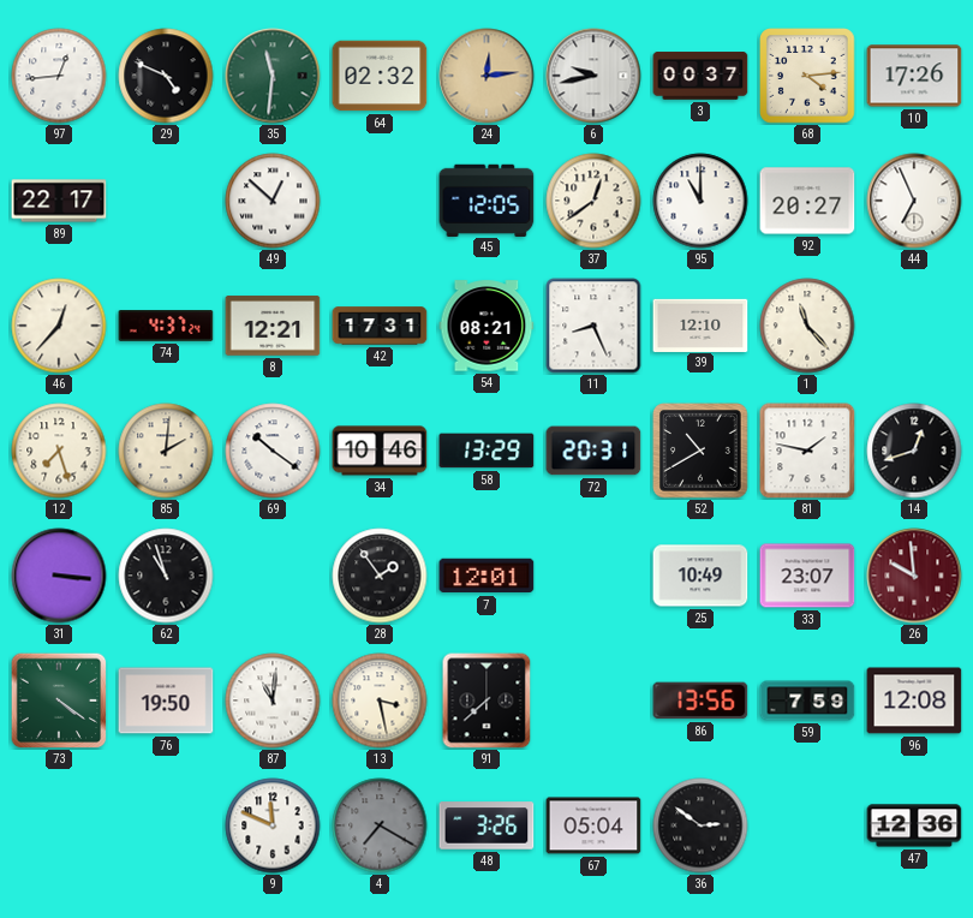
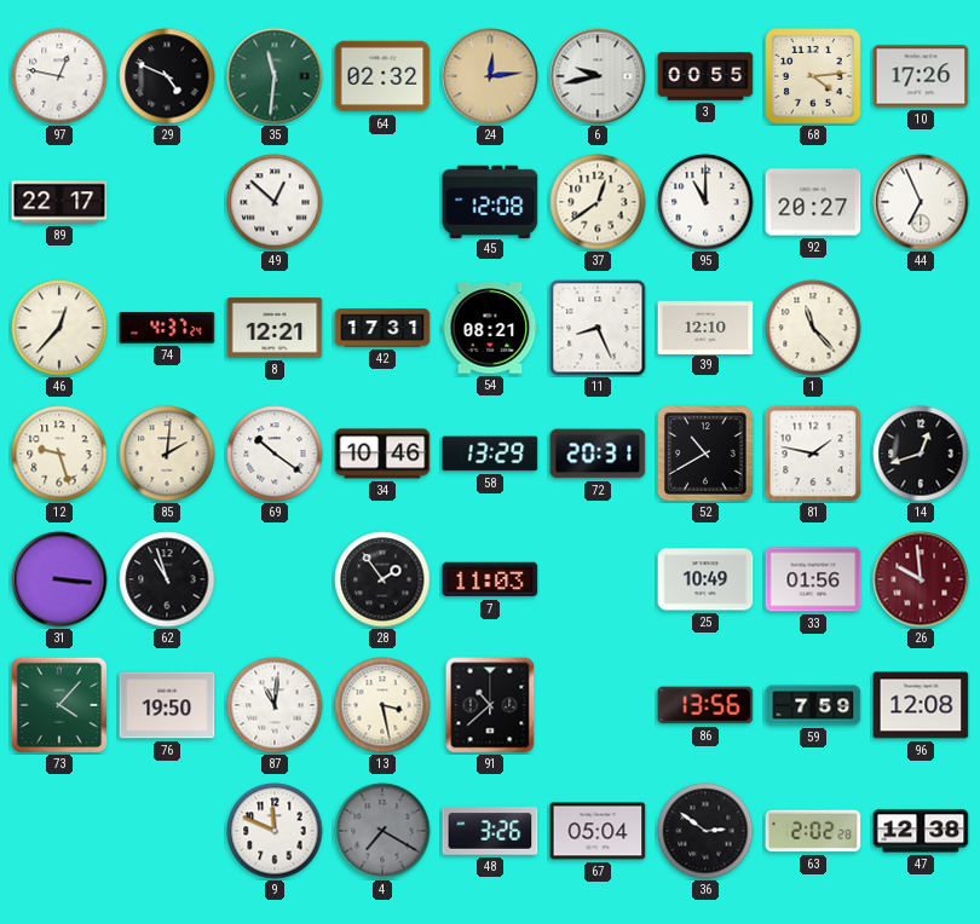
97: 12:44 -> 12:47 (59, 76)
3: 00:37 -> 00:55 (705, 76)
45: 12:05 -> 12:08 (490, 201)
12: 7:27 -> 9:27 (59, 454)
7: 12:01 -> 11:03 (490, 579)
33: 23:07 -> 01:56 (813, 579)
73: 4:21 -> 4:07 (59, 705)
91: 7:38 -> 10:38 (490, 705)
63: none -> 2:02 (813, 831)
47: 12:36 -> 12:38 (921, 831)
